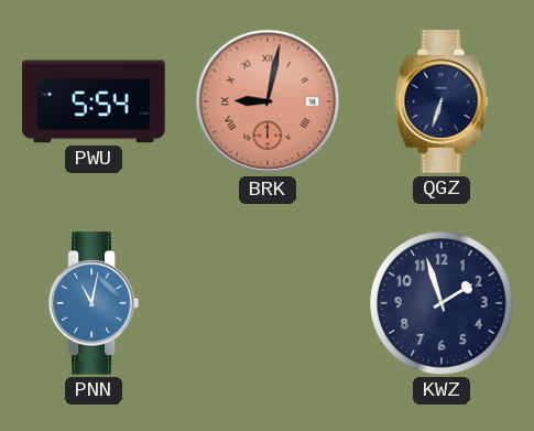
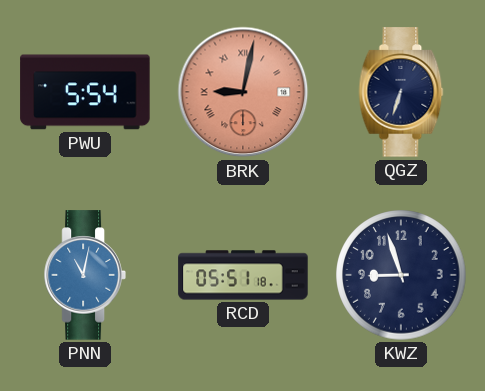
RCD: none -> 05:51 (243, 275)
KWZ: 1:57 -> 8:57 (401, 275)
